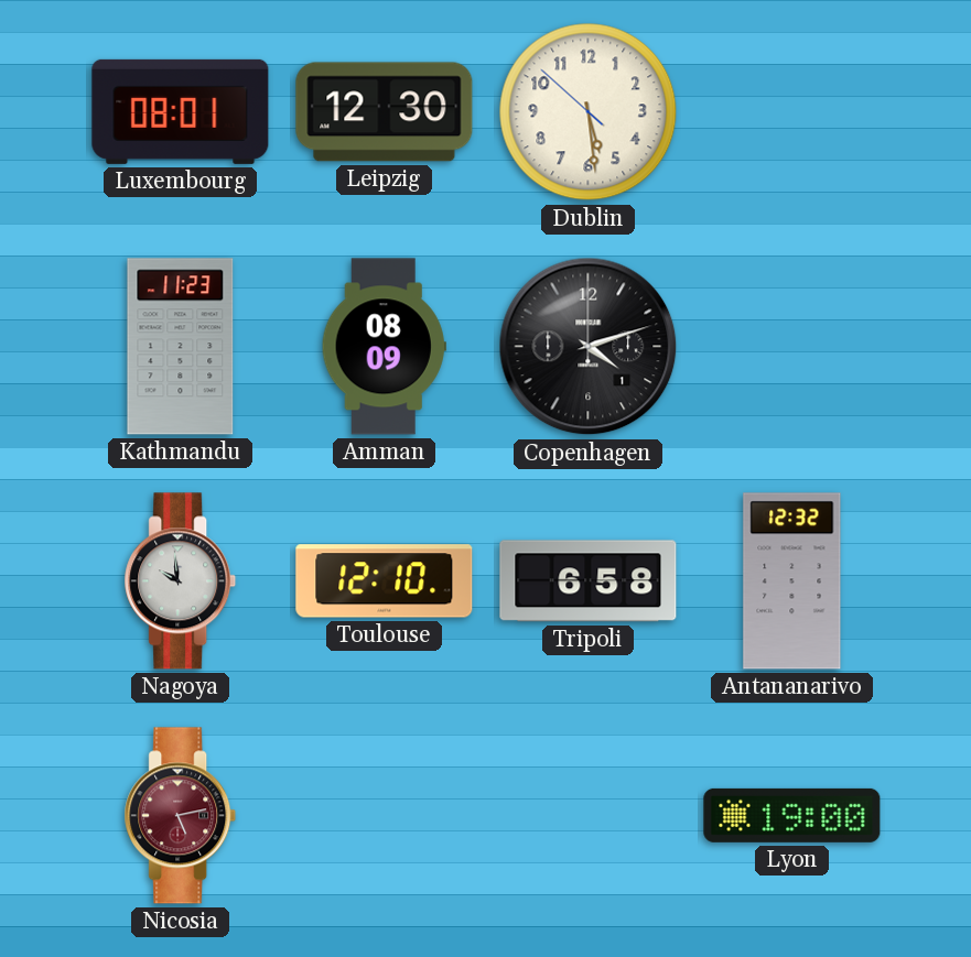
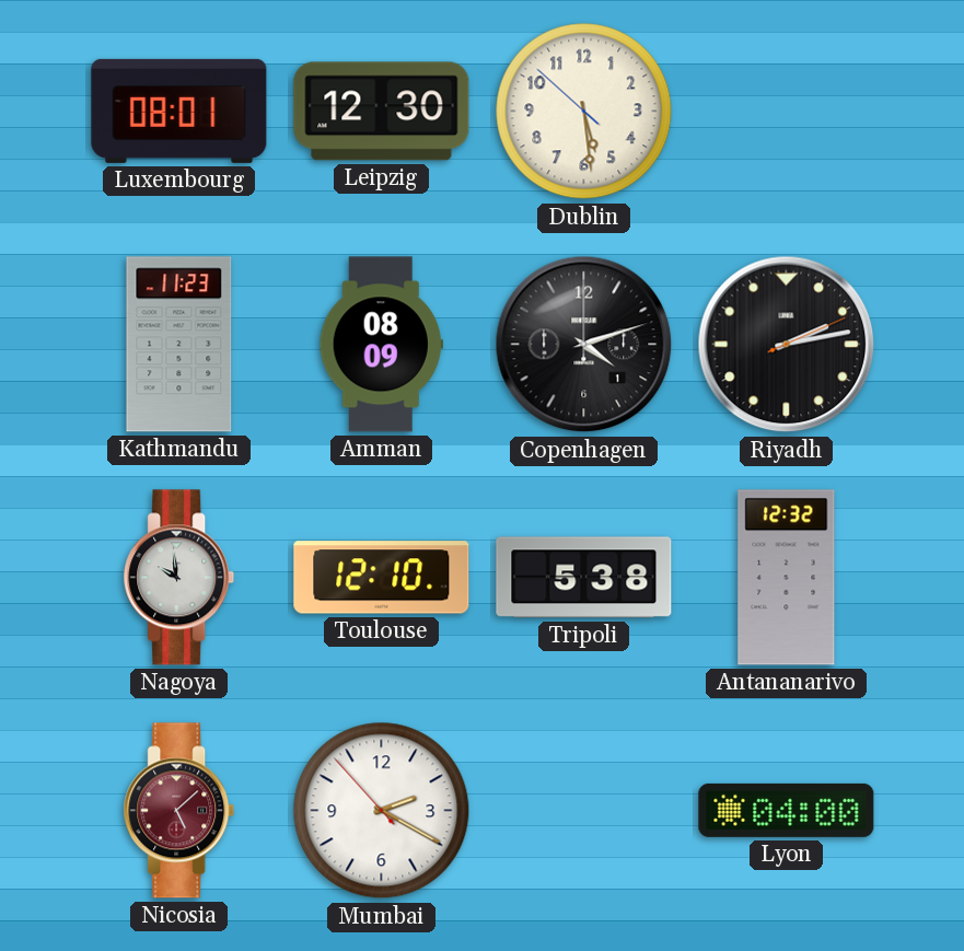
Riyadh: none -> 2:13 (787, 345)
Tripoli: 6:58 -> 5:38 (584, 578)
Nicosia: 5:13 -> 5:08 (179, 811)
Mumbai: none -> 2:19 (382, 811)
Lyon: 19:00 -> 04:00 (787, 810)
